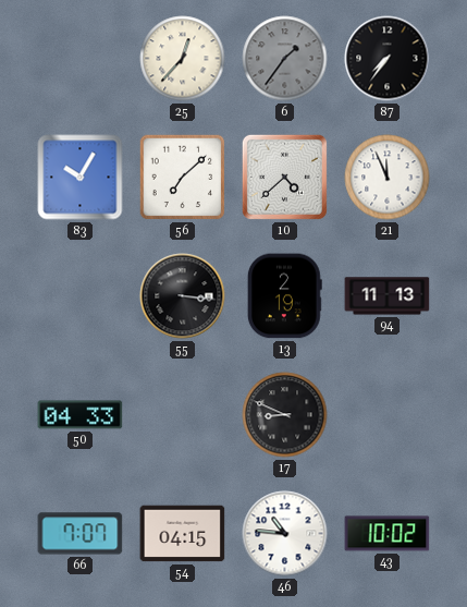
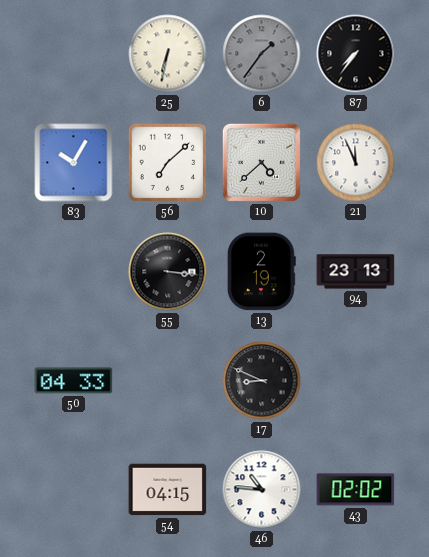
25: 12:37 -> 6:32 (168, 54)
94: 11:13 -> 23:13 (356, 272)
66: 7:07 -> none (81, 534)
43: 10:02 -> 02:02 (356, 490)
